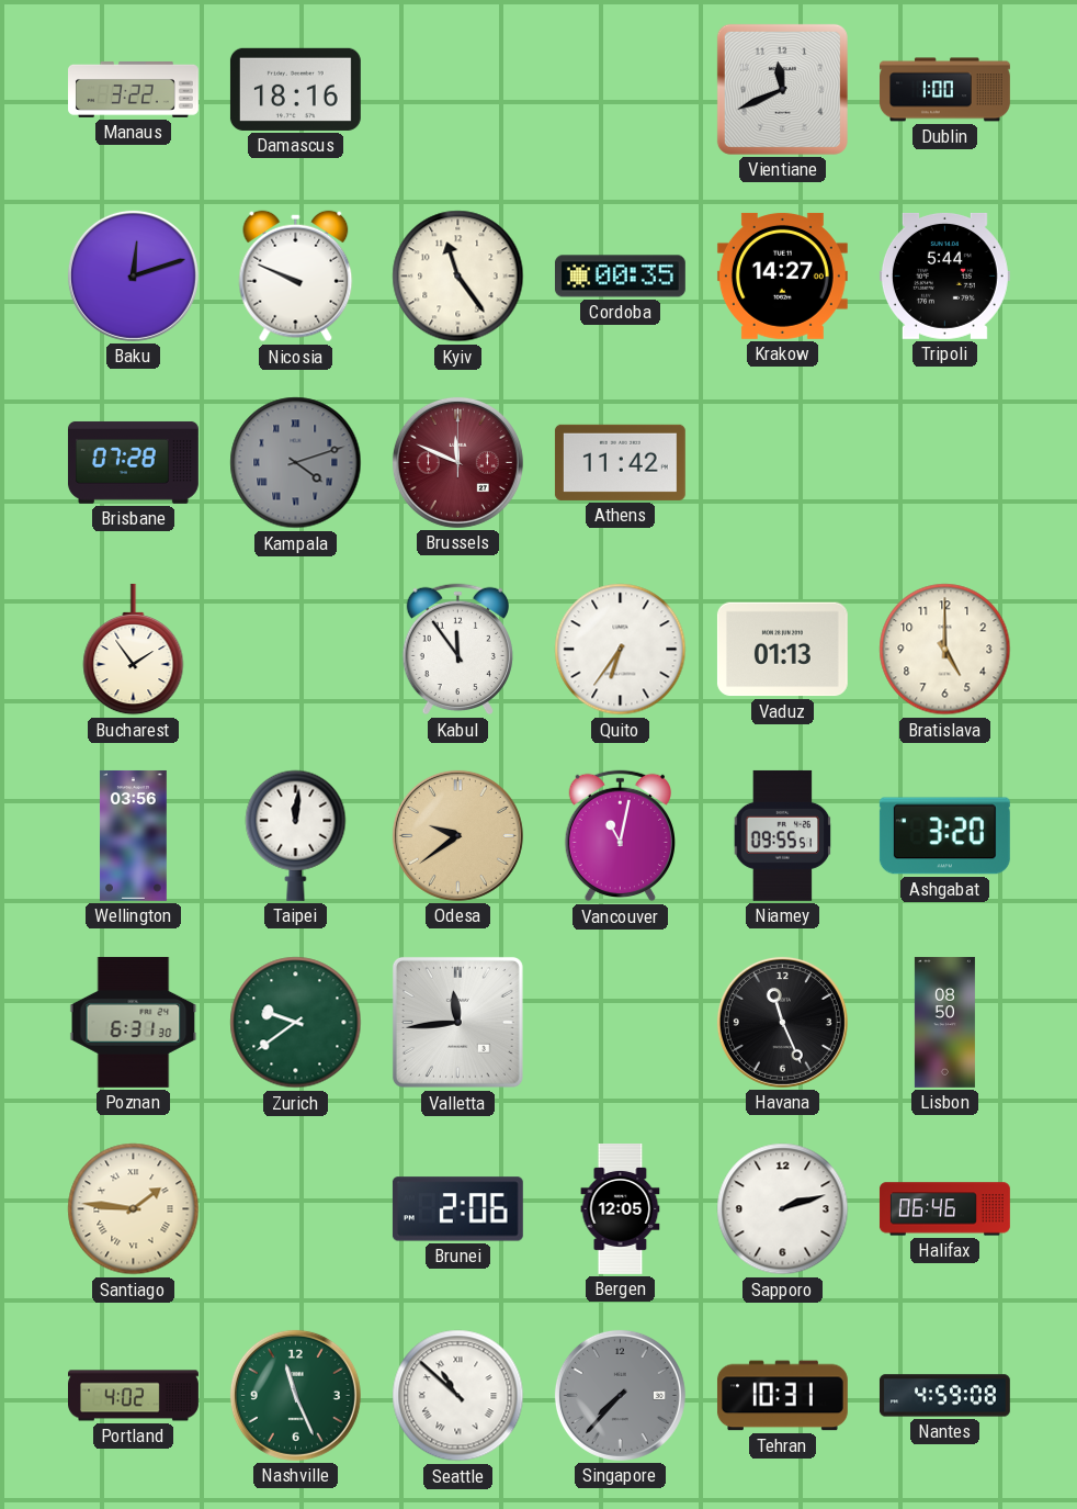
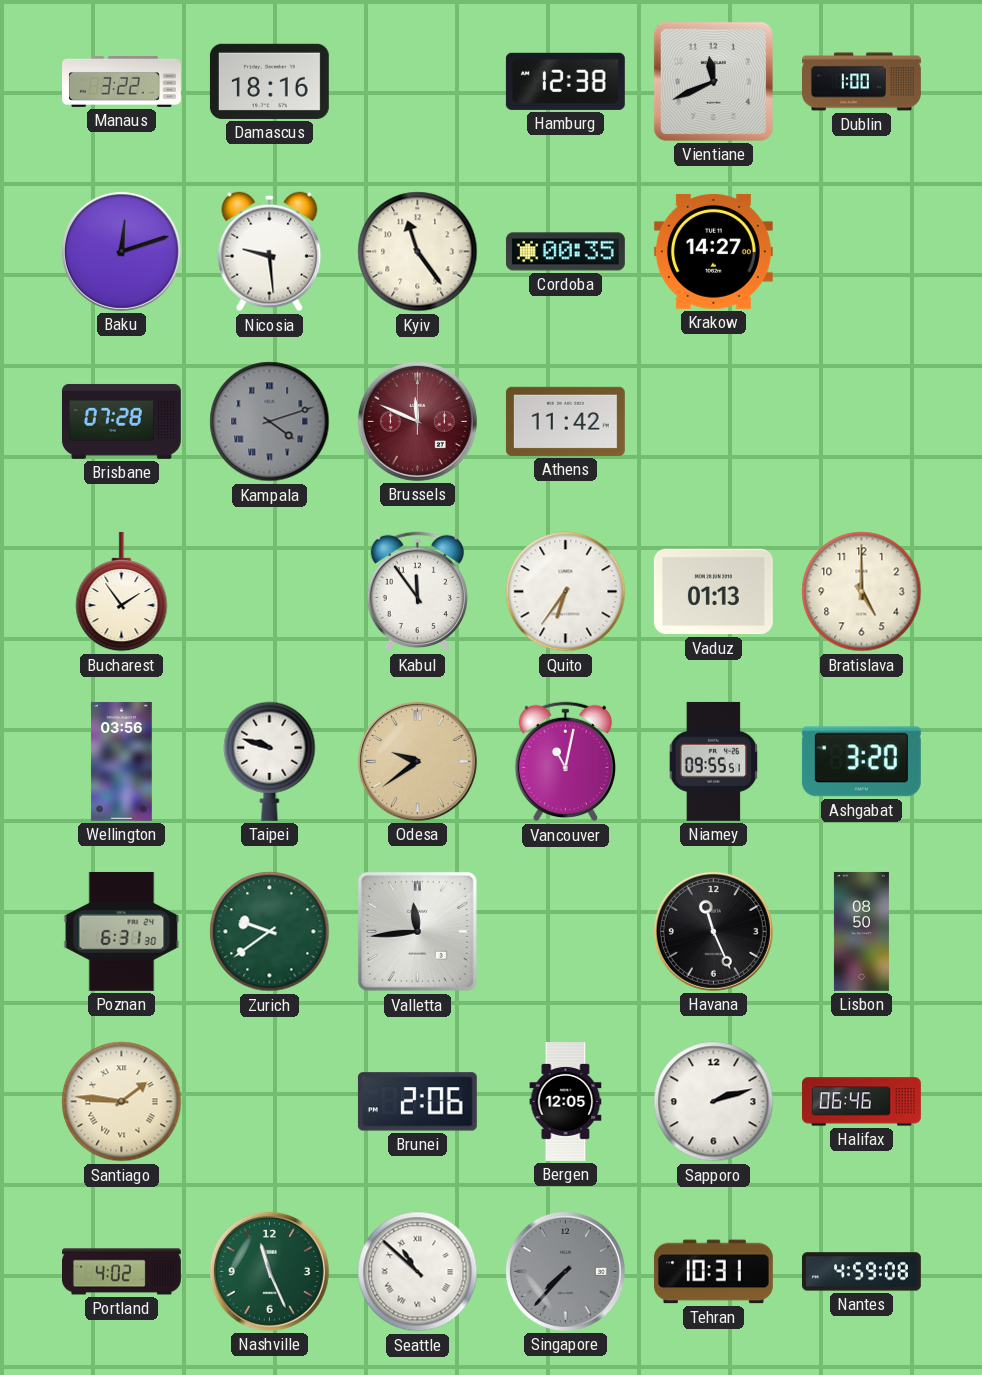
Hamburg: none -> 12:38 (565, 81)
Nicosia: 9:49 -> 9:29 (270, 252)
Tripoli: 5:44 -> none (944, 275)
Taipei: 12:01 -> 9:48 (270, 761)
